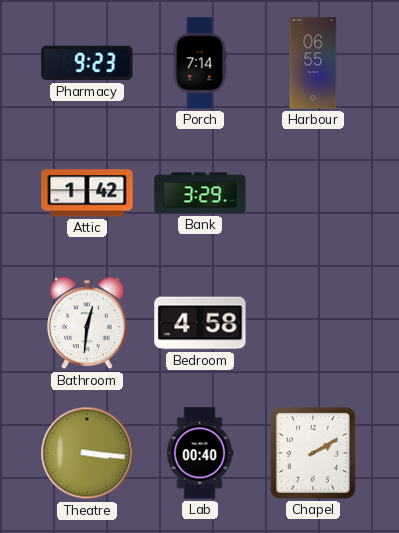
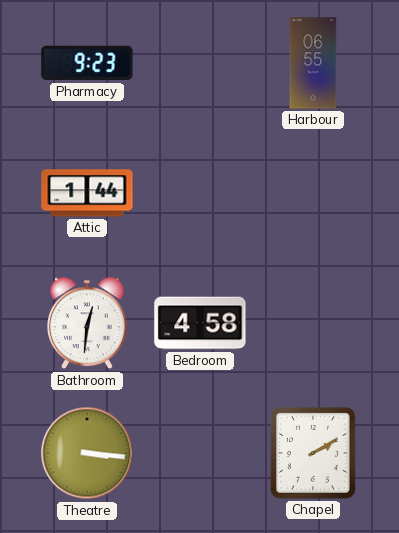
Porch: 7:14 -> none (200, 63)
Attic: 1:42 -> 1:44 (87, 193)
Bank: 3:29 -> none (200, 193)
Lab: 00:40 -> none (200, 453)
